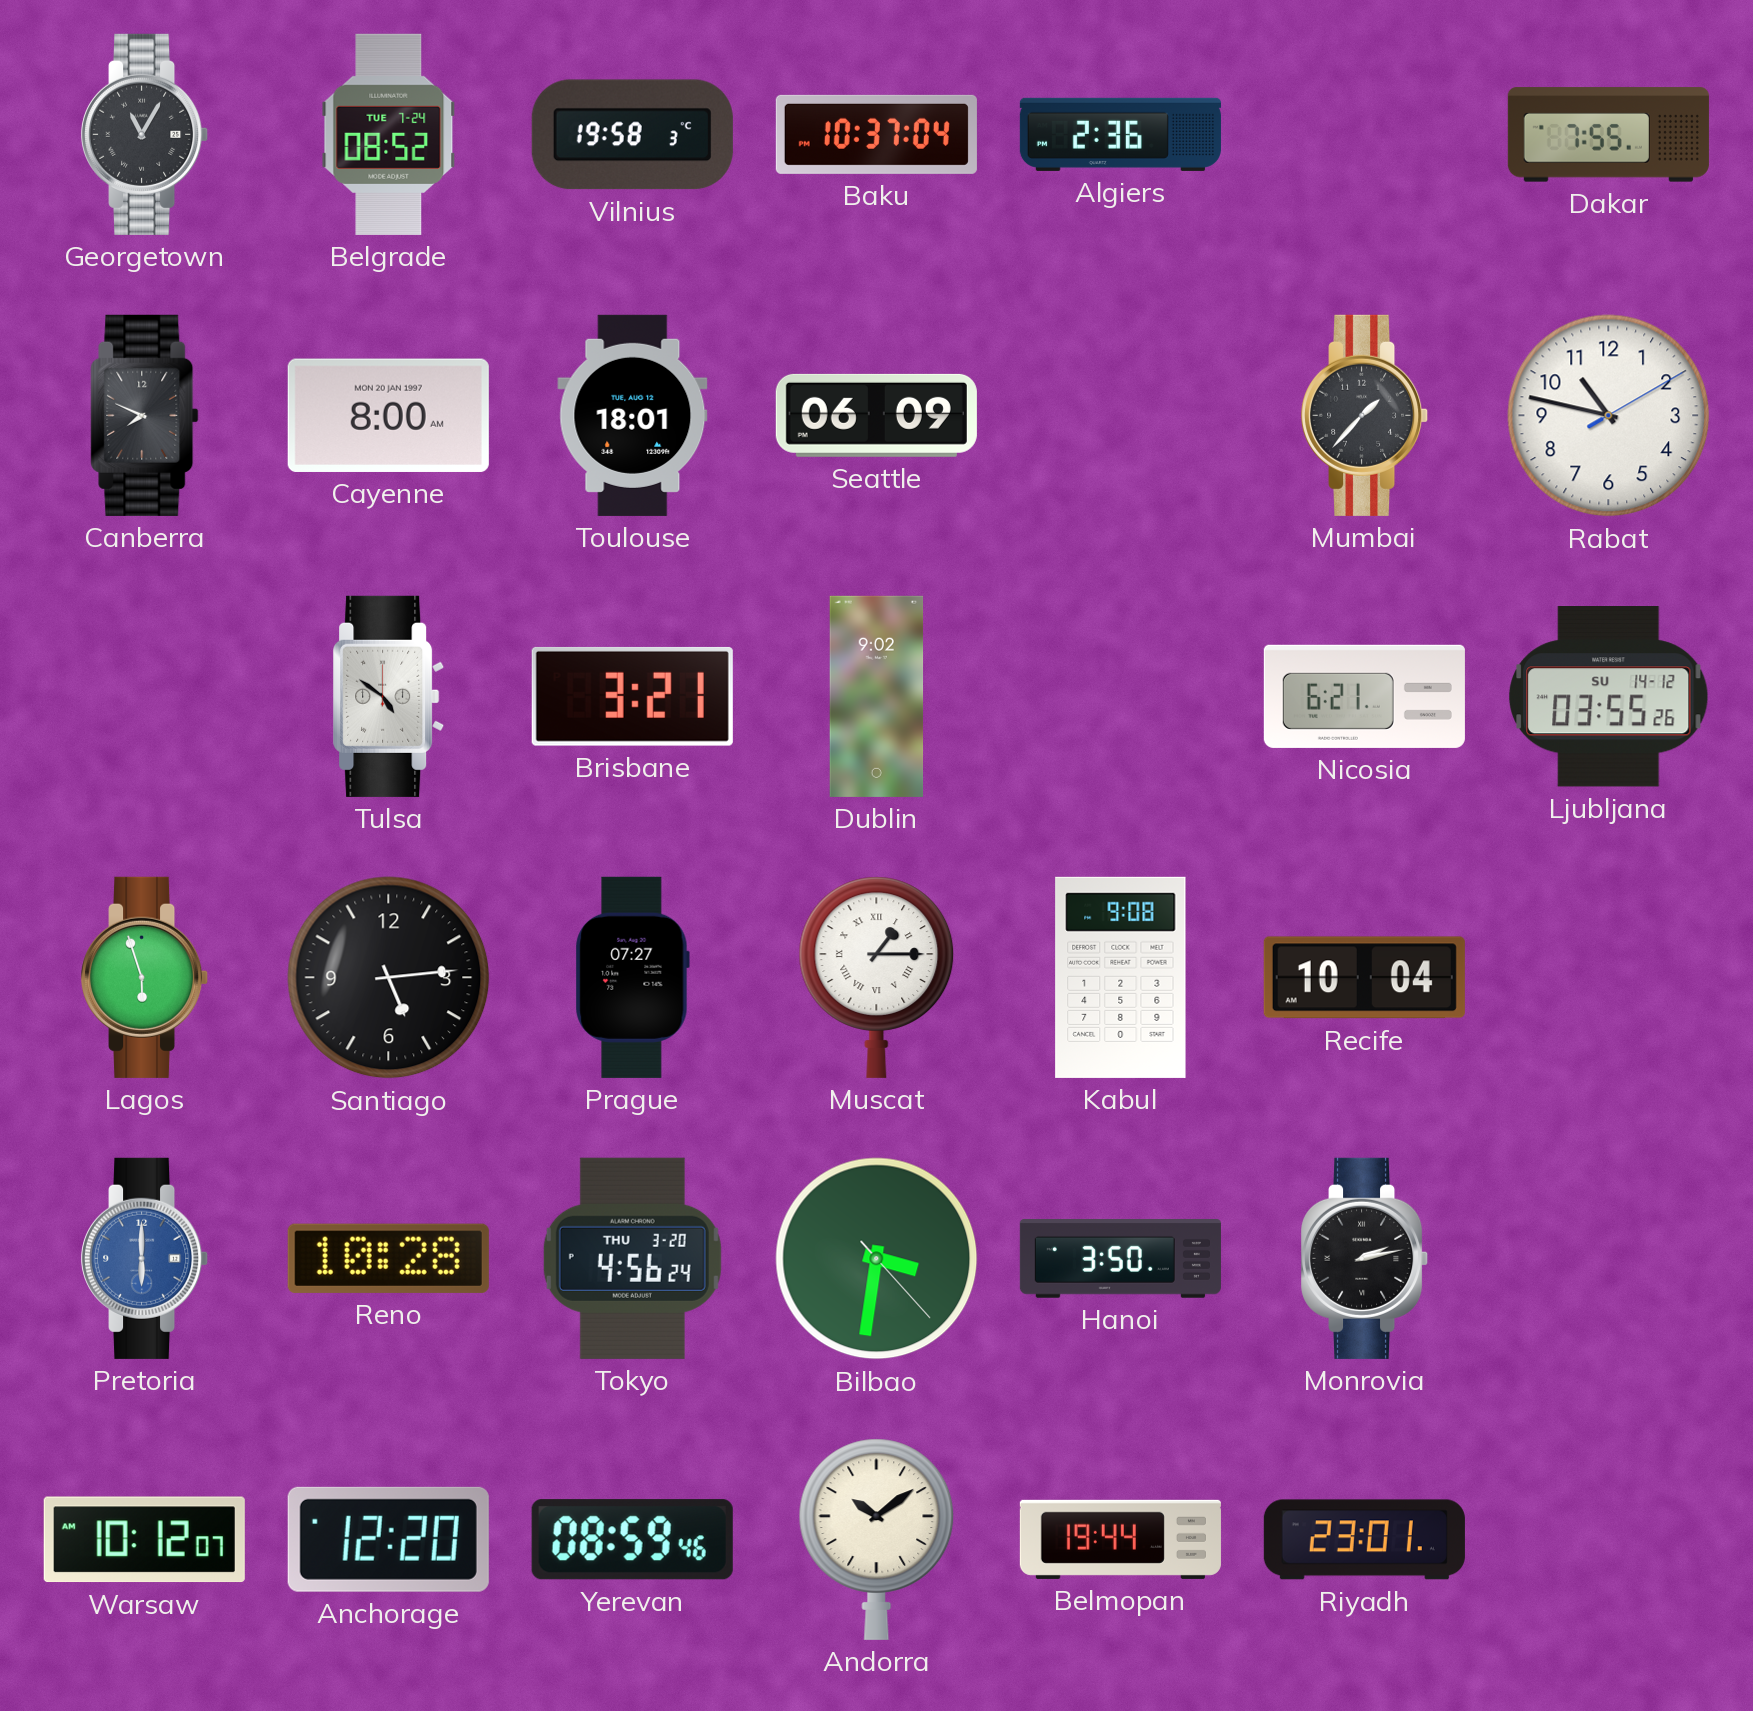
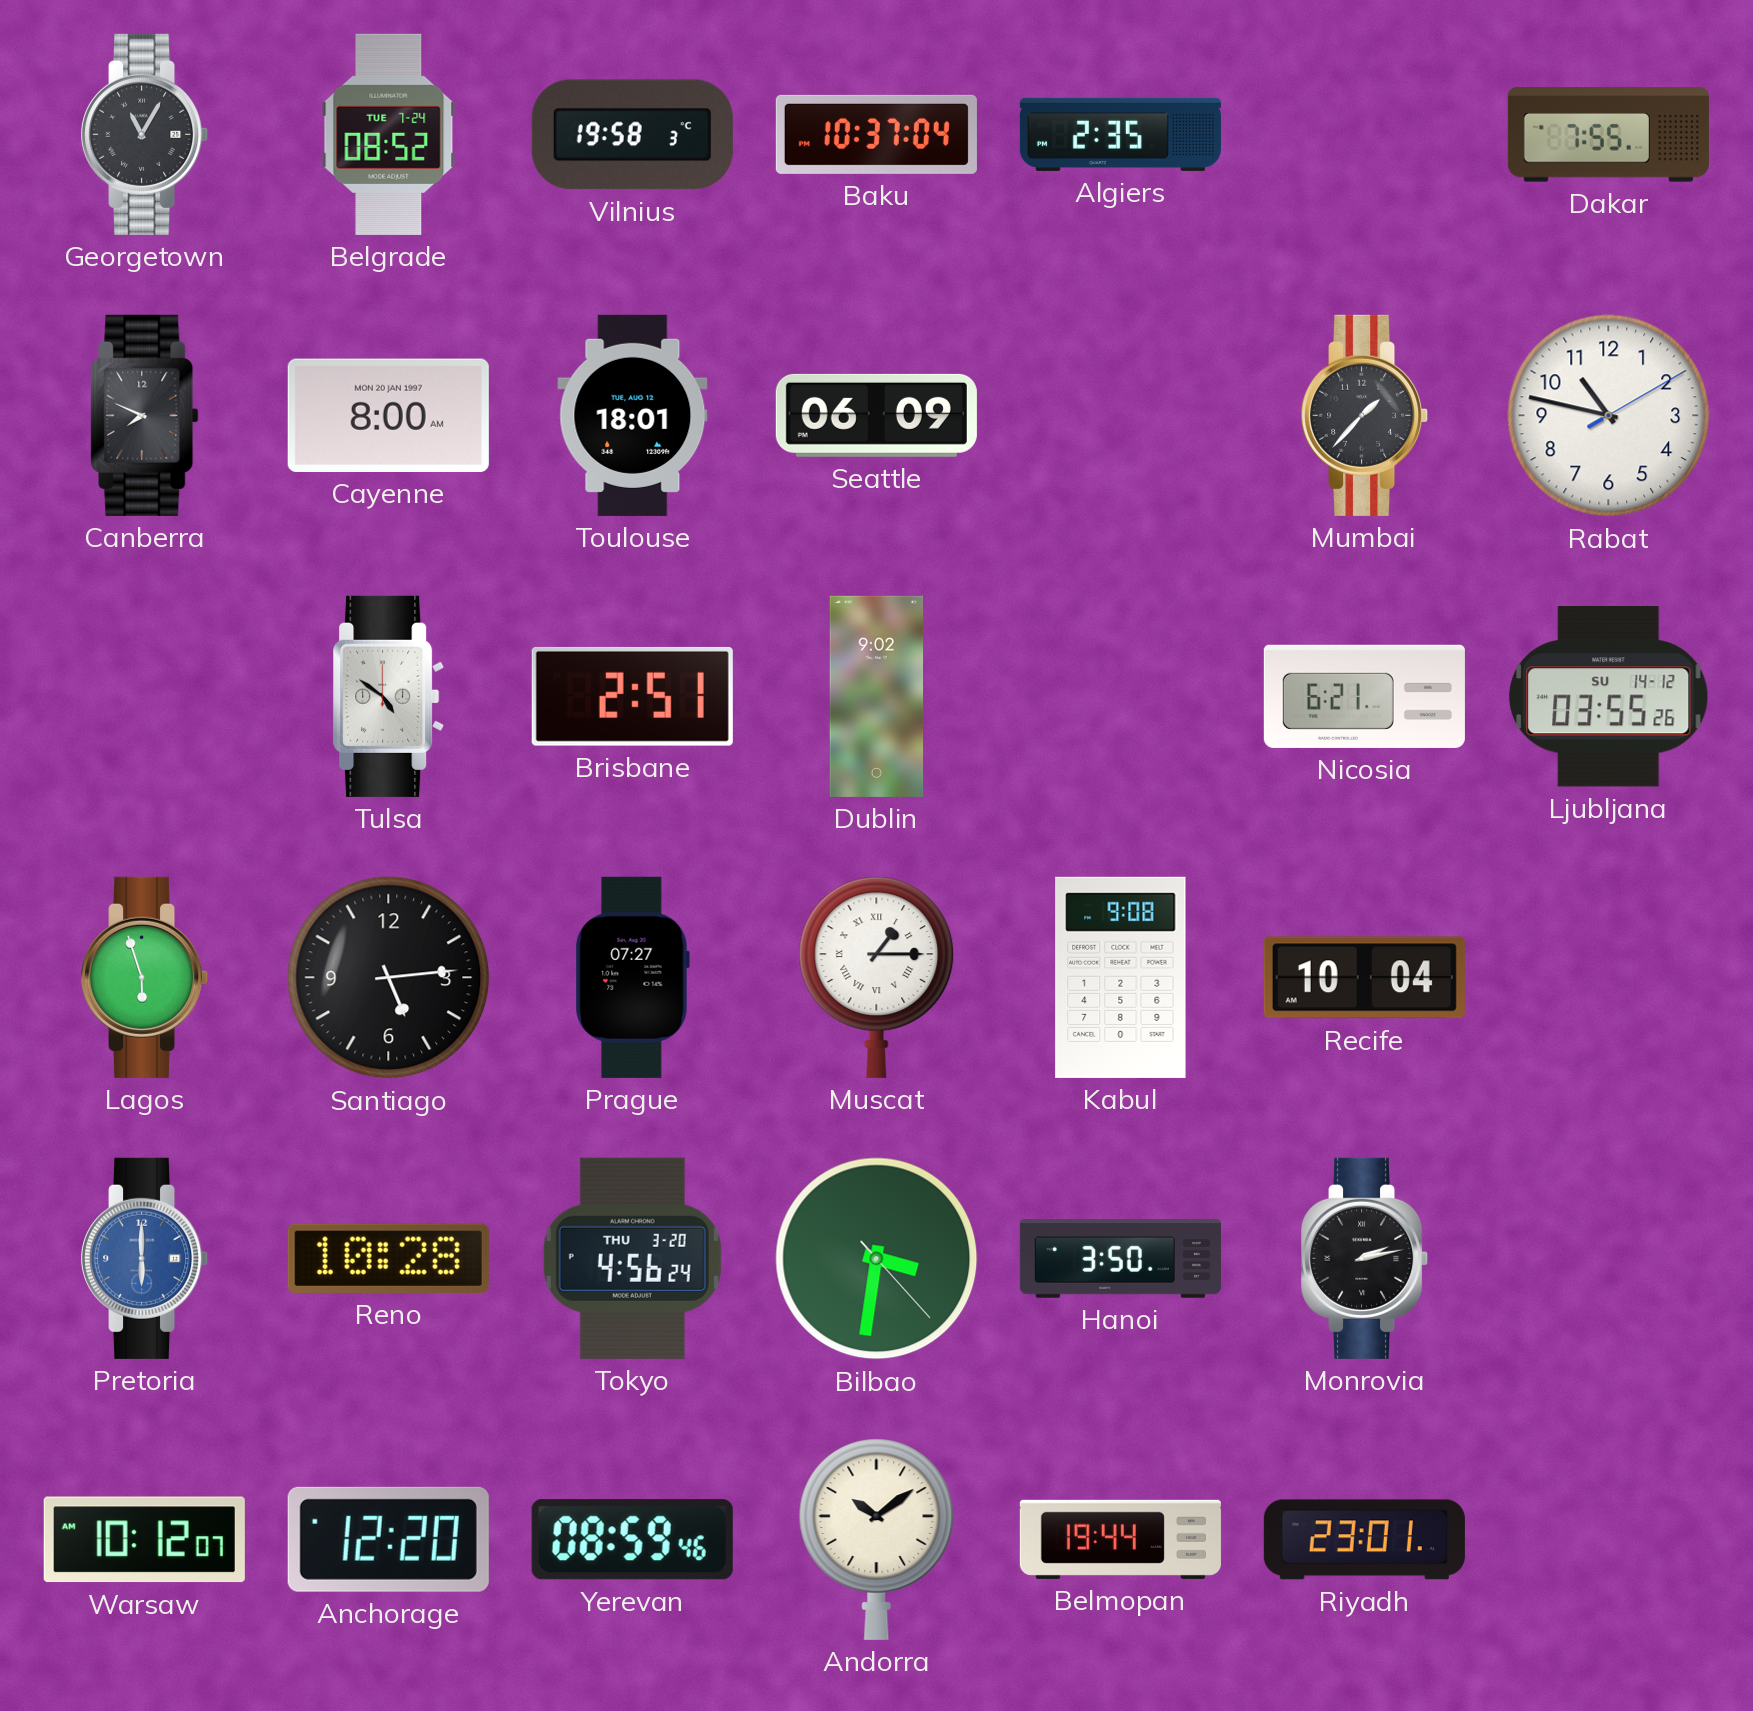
Algiers: 2:36 -> 2:35 (1120, 134)
Brisbane: 3:21 -> 2:51 (632, 696)
